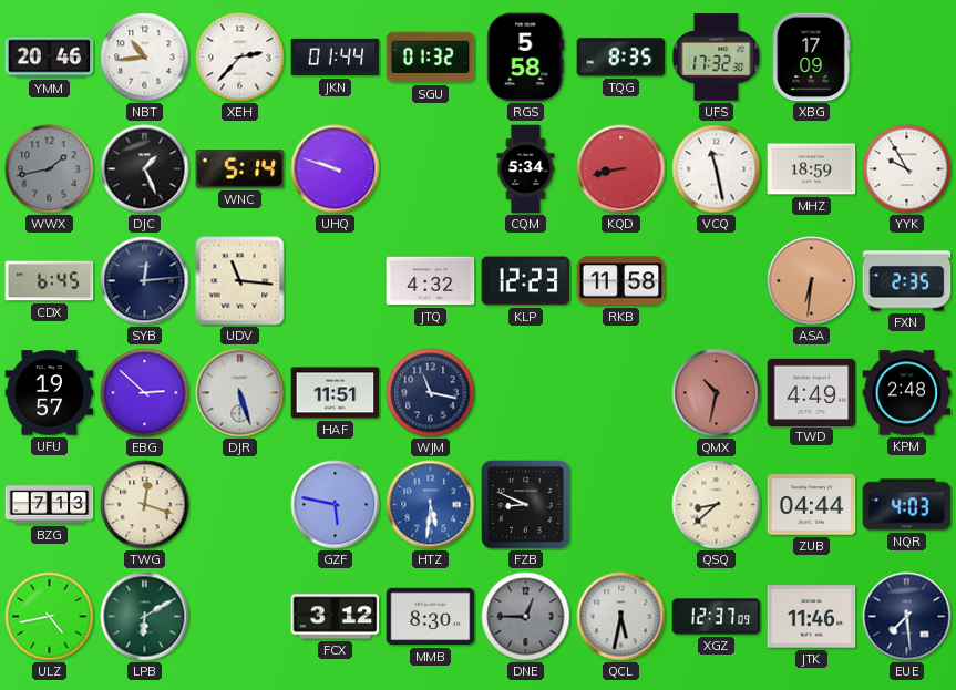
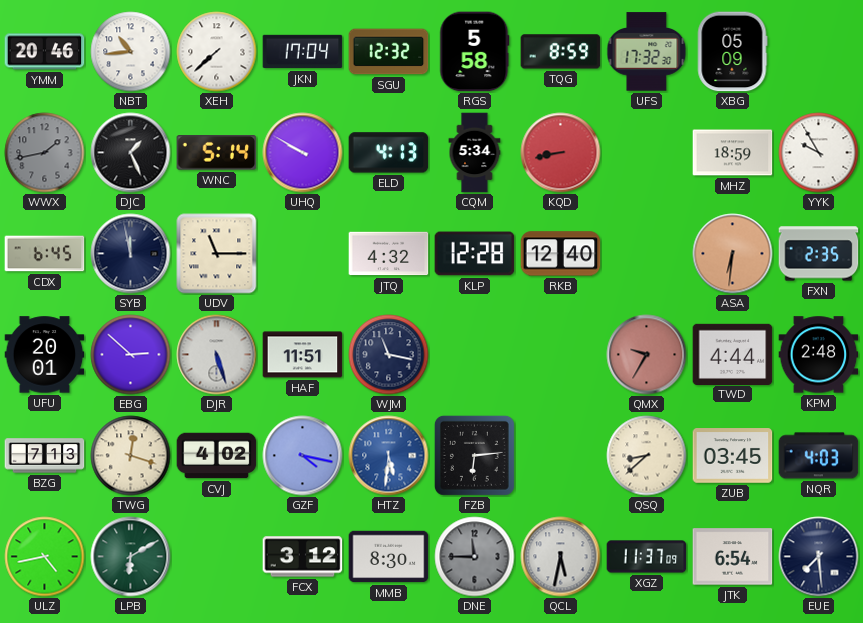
XEH: 2:37 -> 7:38 (217, 52)
JKN: 01:44 -> 17:04 (303, 52)
SGU: 01:32 -> 12:32 (389, 52)
TQG: 8:35 -> 8:59 (561, 52)
XBG: 17:09 -> 05:09 (732, 52)
UHQ: 9:48 -> 9:50 (303, 153)
ELD: none -> 4:13 (389, 153)
VCQ: 11:28 -> none (717, 169)
SYB: 12:14 -> 11:58 (131, 254)
UDV: 11:16 -> 11:15 (217, 254)
KLP: 12:23 -> 12:28 (475, 254)
RKB: 11:58 -> 12:40 (561, 254)
UFU: 19:57 -> 20:01 (45, 355)
QMX: 10:32 -> 9:35 (647, 355)
TWD: 4:49 -> 4:44 (733, 354)
CVJ: none -> 4:02 (217, 456)
GZF: 5:47 -> 4:17 (303, 456)
FZB: 8:49 -> 6:14 (474, 455)
ZUB: 04:44 -> 03:45 (733, 456)
DNE: 12:45 -> 11:45 (475, 557)
XGZ: 12:37 -> 11:37 (647, 557)
JTK: 11:46 -> 6:54 (733, 557)
